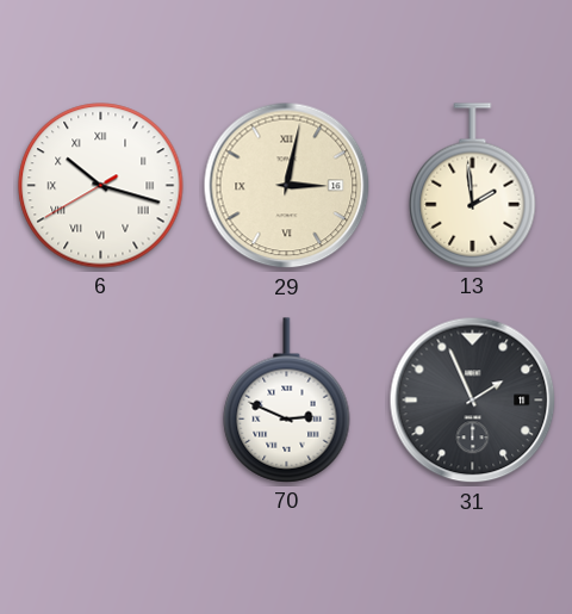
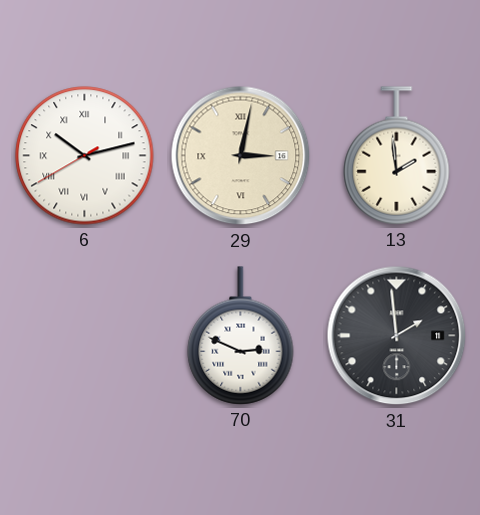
6: 10:17 -> 10:12 (85, 156)
31: 1:56 -> 1:59 (397, 336)
